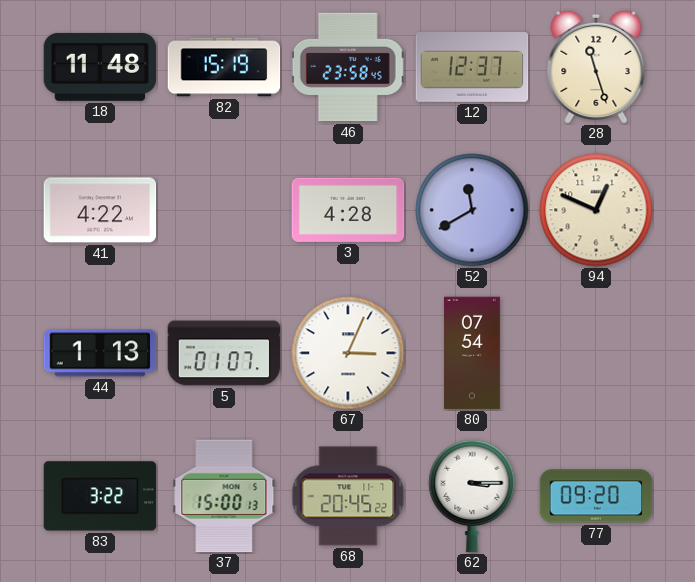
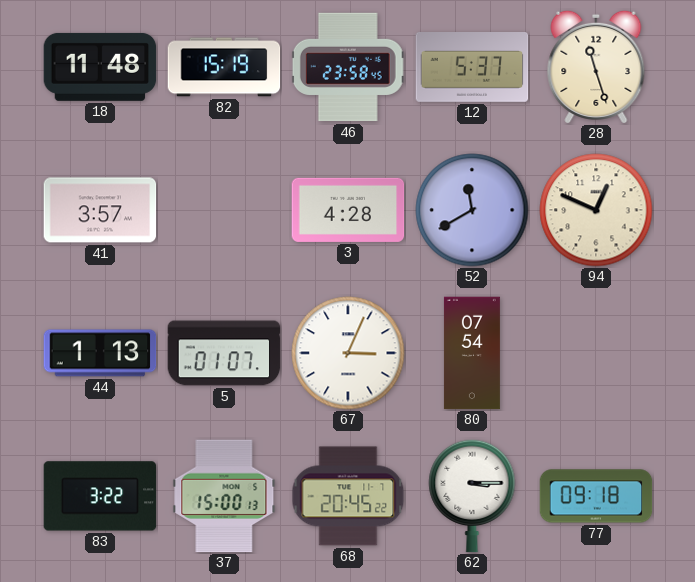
12: 12:37 -> 5:37 (472, 68)
41: 4:22 -> 3:57 (100, 210)
77: 09:20 -> 09:18 (596, 496)
